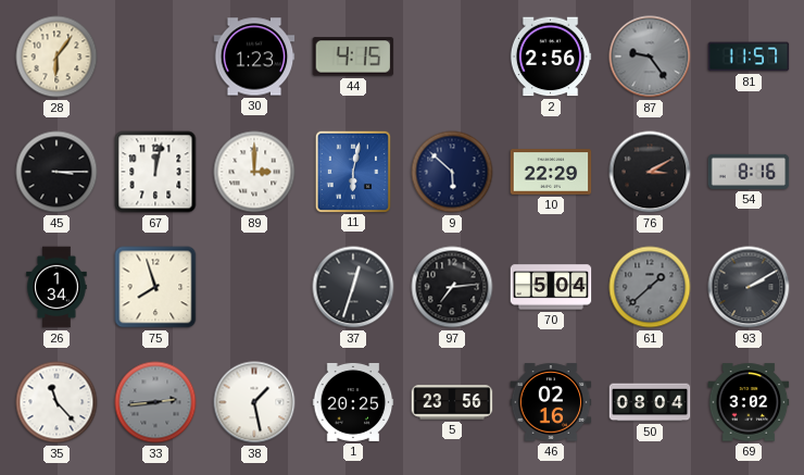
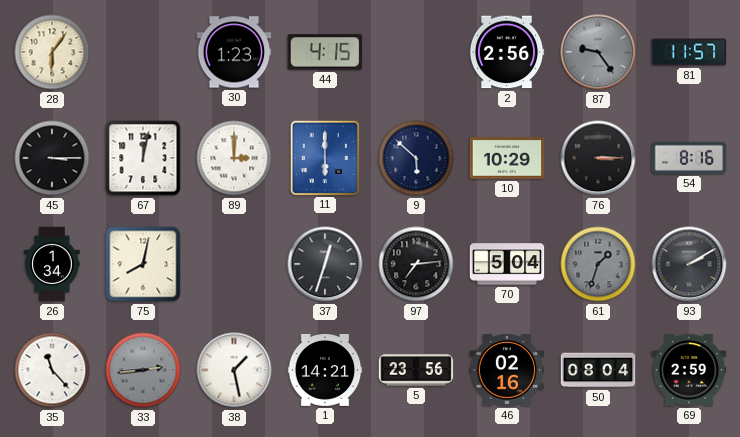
11: 6:02 -> 6:00 (324, 157)
10: 22:29 -> 10:29 (507, 158)
76: 3:10 -> 3:15 (598, 158)
75: 7:57 -> 8:02 (143, 264)
61: 1:38 -> 1:33 (598, 264)
1: 20:25 -> 14:21 (325, 370)
69: 3:02 -> 2:59 (689, 370)
